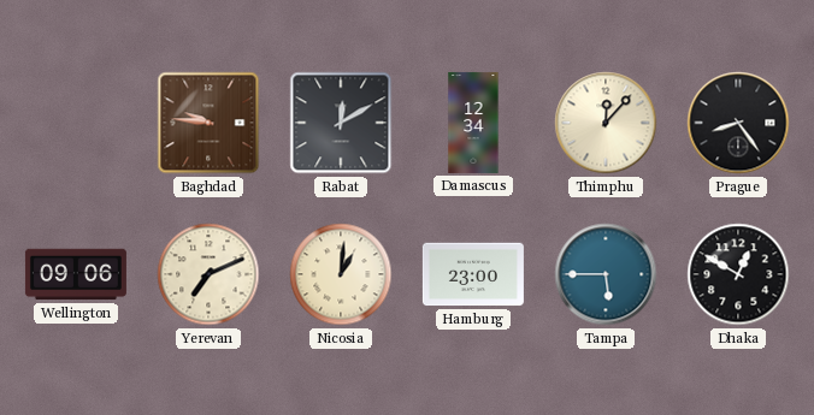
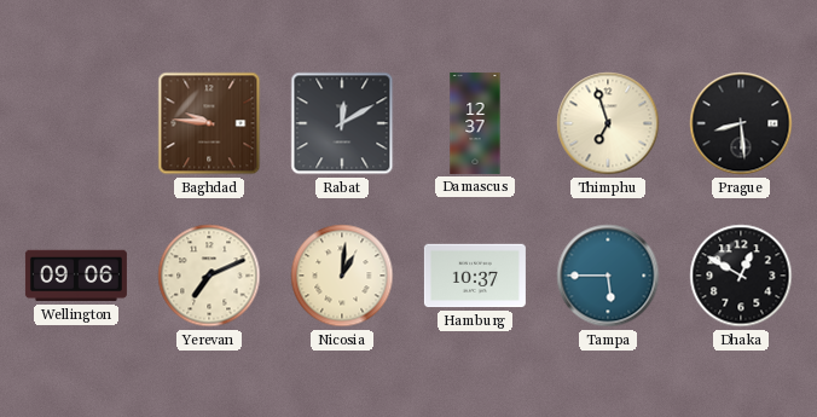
Damascus: 12:34 -> 12:37 (475, 123)
Thimphu: 12:07 -> 6:57 (608, 123)
Prague: 8:24 -> 8:29 (741, 123)
Hamburg: 23:00 -> 10:37 (475, 276)
